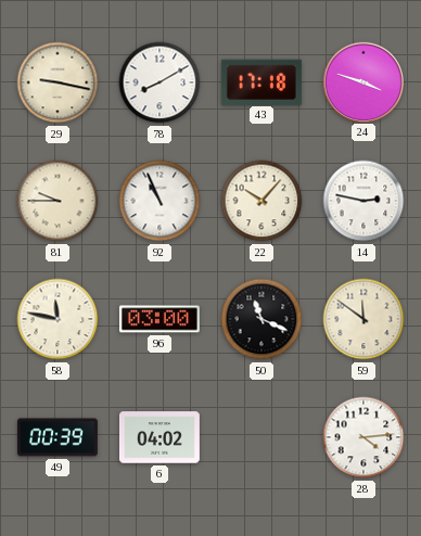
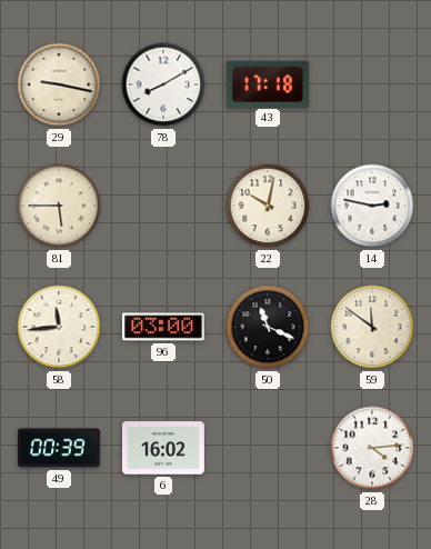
24: 3:48 -> none (362, 81)
81: 9:45 -> 5:45 (59, 206)
92: 10:56 -> none (160, 201)
22: 10:07 -> 10:02 (268, 206)
58: 11:47 -> 11:44 (59, 327)
6: 04:02 -> 16:02 (163, 448)
